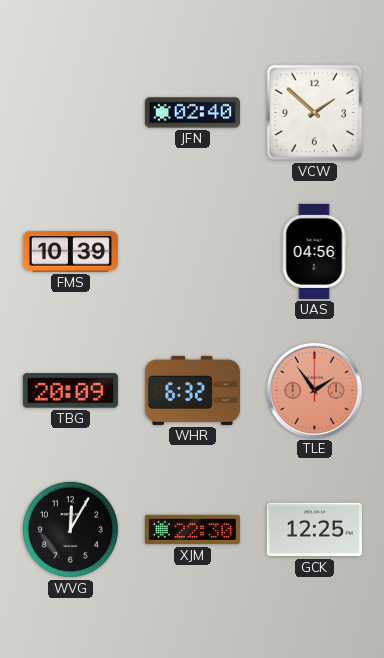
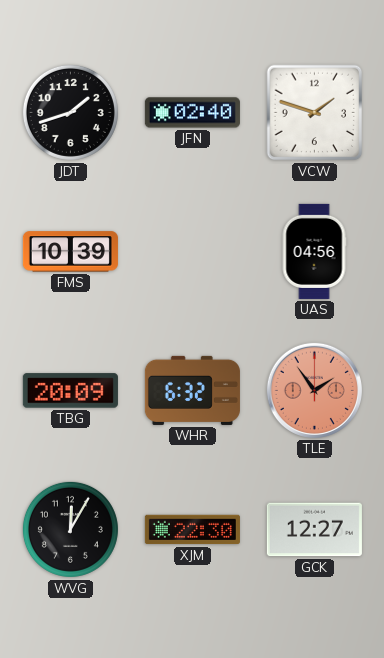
JDT: none -> 1:42 (70, 112)
VCW: 1:52 -> 1:48 (315, 113)
GCK: 12:25 -> 12:27 (314, 530)
